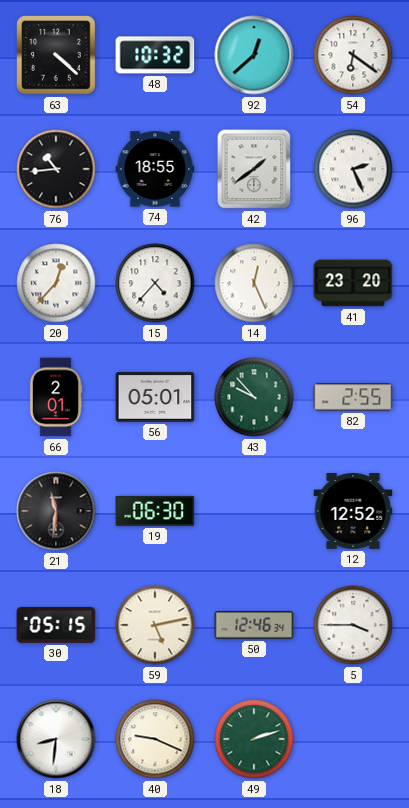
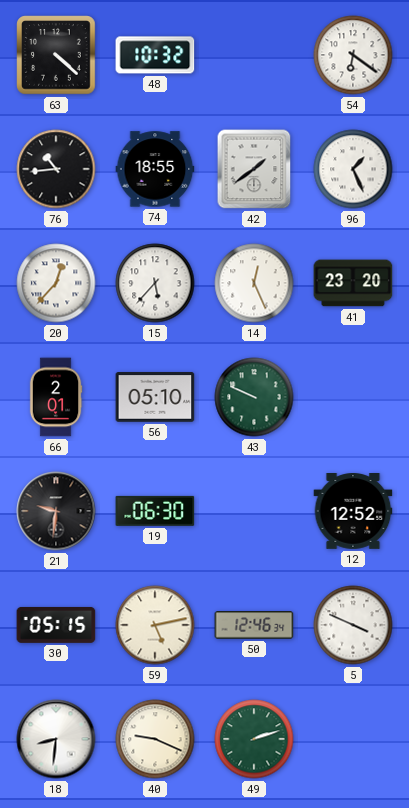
92: 12:38 -> none (254, 55)
96: 2:26 -> 1:26 (353, 169)
15: 4:37 -> 5:37 (155, 283)
56: 05:01 -> 05:10 (155, 397)
43: 9:53 -> 9:49 (254, 397)
82: 2:55 -> none (353, 397)
21: 11:31 -> 9:31 (56, 511)
5: 3:45 -> 3:49 (353, 625)
